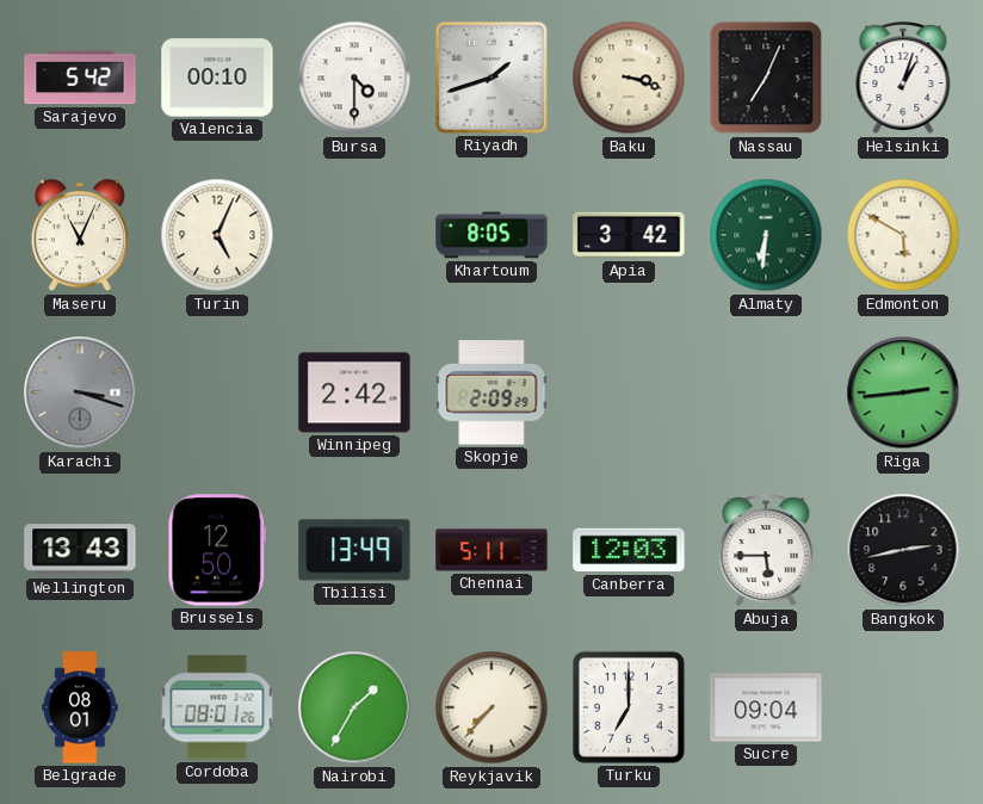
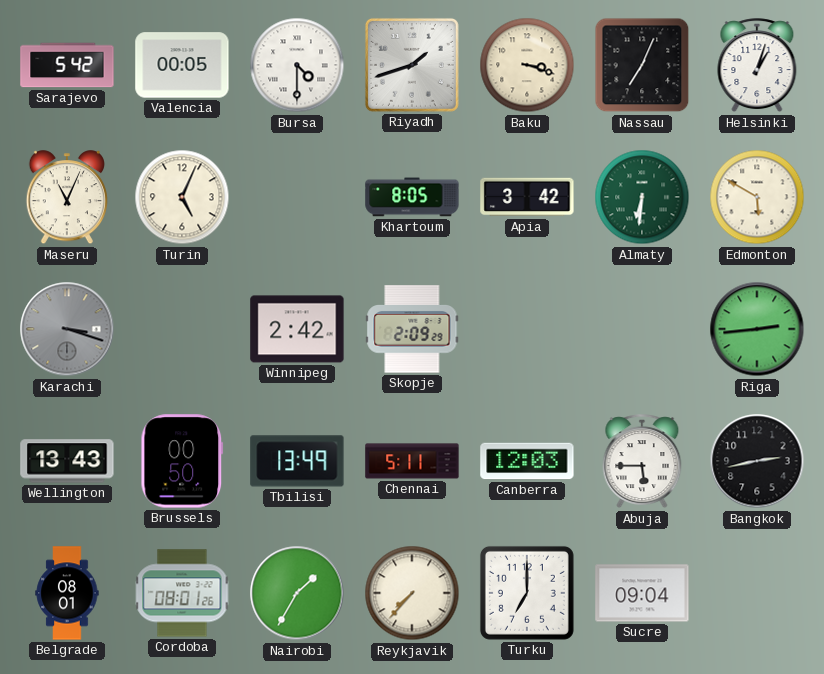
Valencia: 00:10 -> 00:05 (182, 65)
Brussels: 12:50 -> 00:50 (182, 461)
